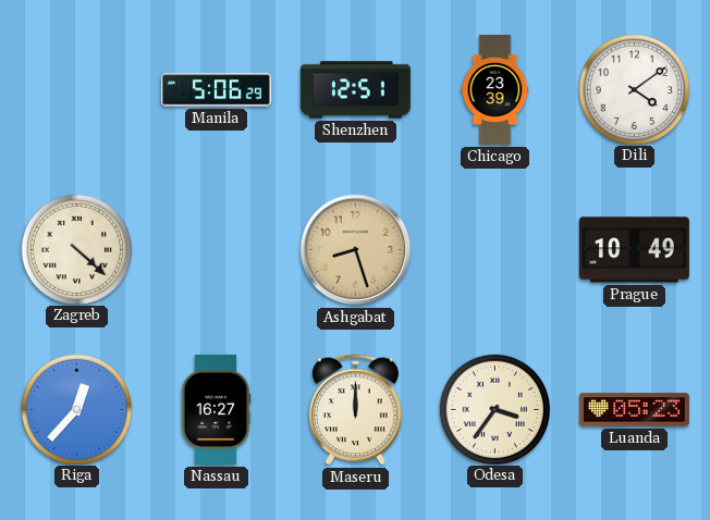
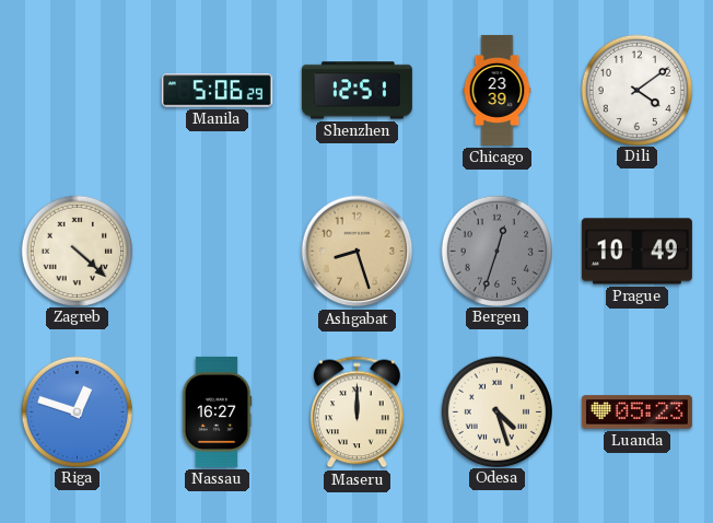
Bergen: none -> 12:33 (496, 251)
Riga: 12:37 -> 12:48 (77, 411)
Odesa: 3:36 -> 4:27 (496, 411)
